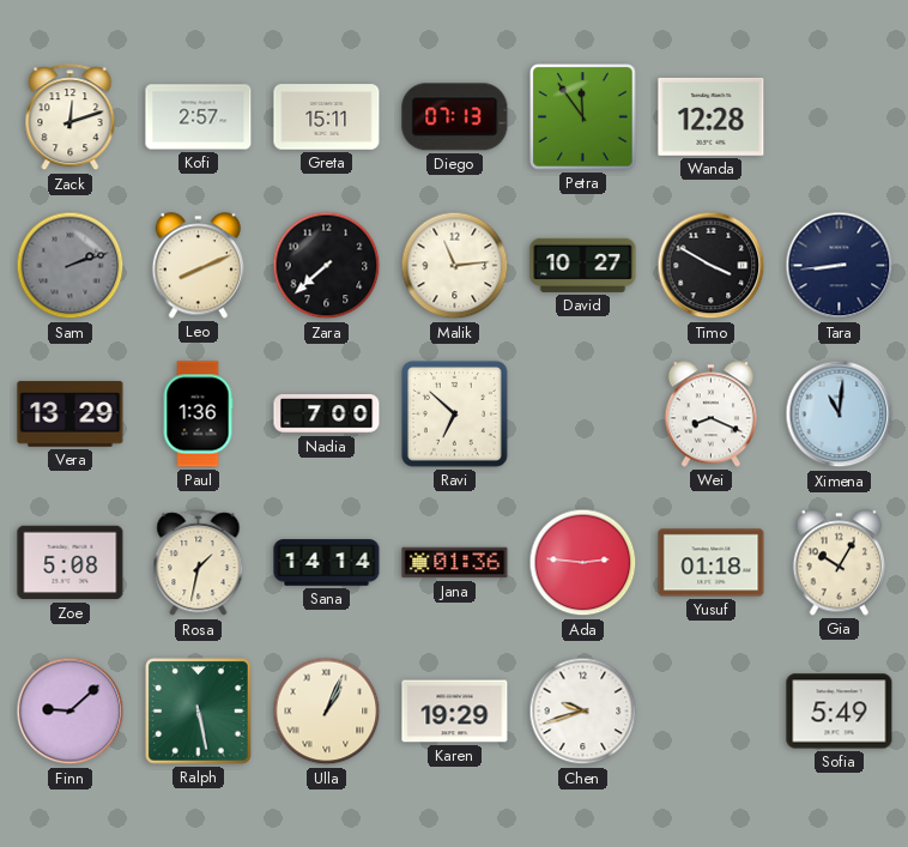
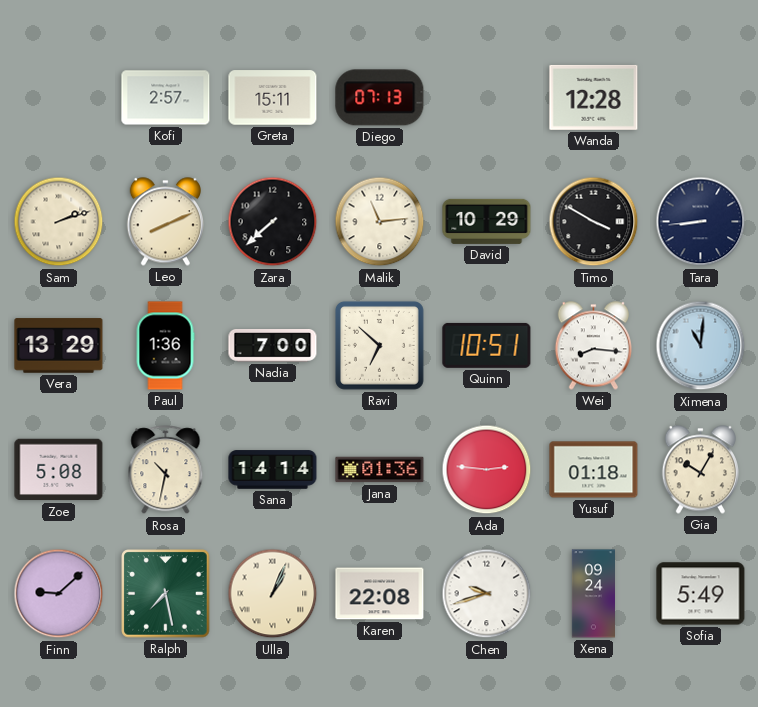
Zack: 12:12 -> none (71, 117)
Petra: 11:54 -> none (583, 117)
Sam dial: grey -> cream (59, 222)
David: 10:27 -> 10:29 (487, 221)
Quinn: none -> 10:51 (487, 345)
Wei: 8:19 -> 8:16 (593, 346)
Rosa: 1:32 -> 10:32 (166, 470)
Ralph: 5:28 -> 7:28 (166, 594)
Karen: 19:29 -> 22:08 (380, 594)
Xena: none -> 09:24 (593, 594)
